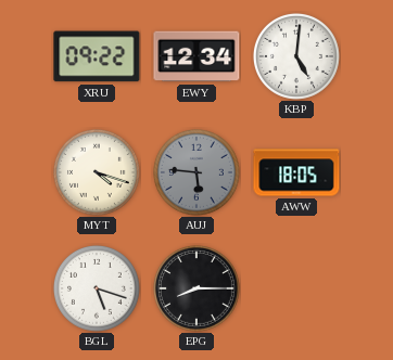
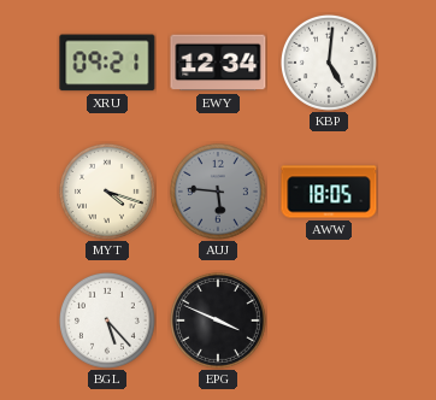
XRU: 09:22 -> 09:21 (107, 63)
BGL: 5:18 -> 5:23 (107, 320)
EPG: 8:15 -> 3:49 (218, 320)
